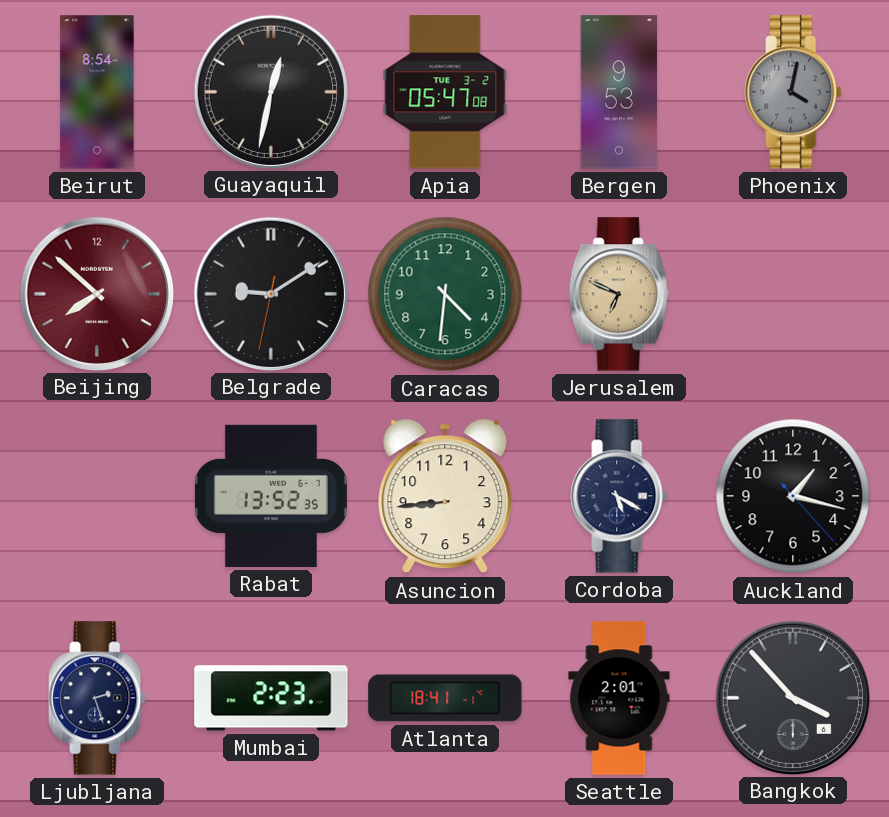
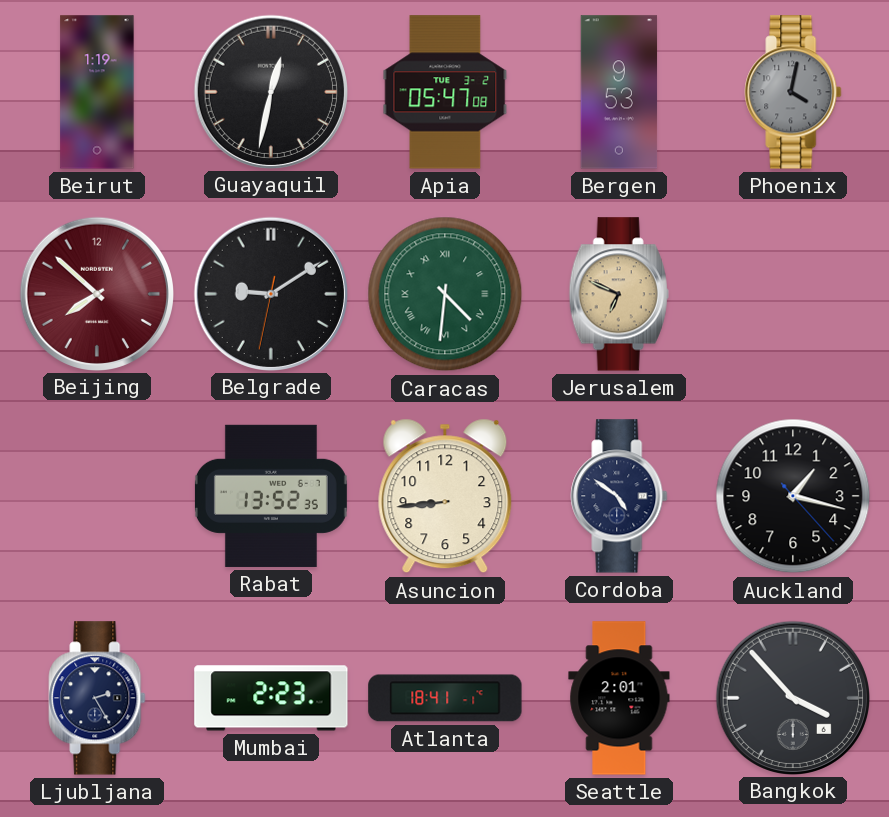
Beirut: 8:54 -> 1:19 (97, 92)
Caracas numerals: Arabic -> Roman (445, 294)
Cordoba: 5:20 -> 4:51 (619, 496)
Ljubljana: 2:27 -> 2:25 (97, 698)
